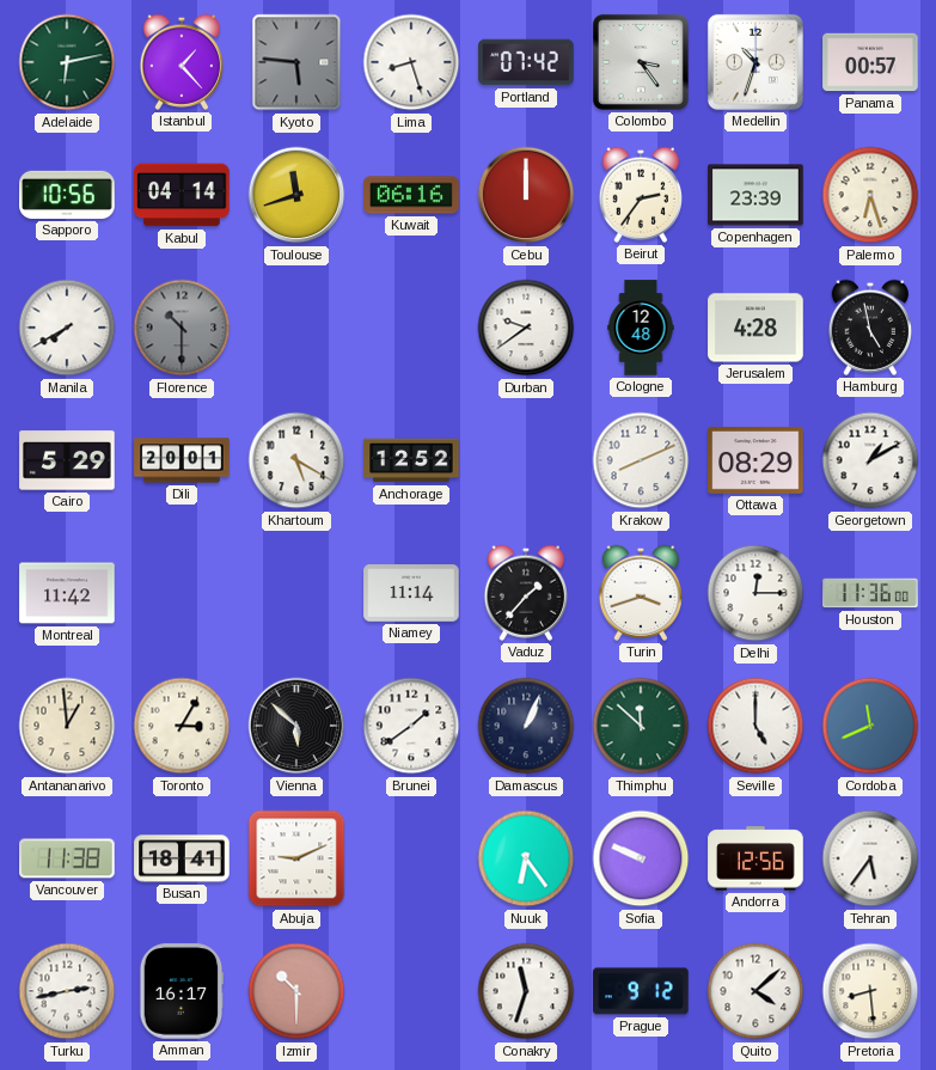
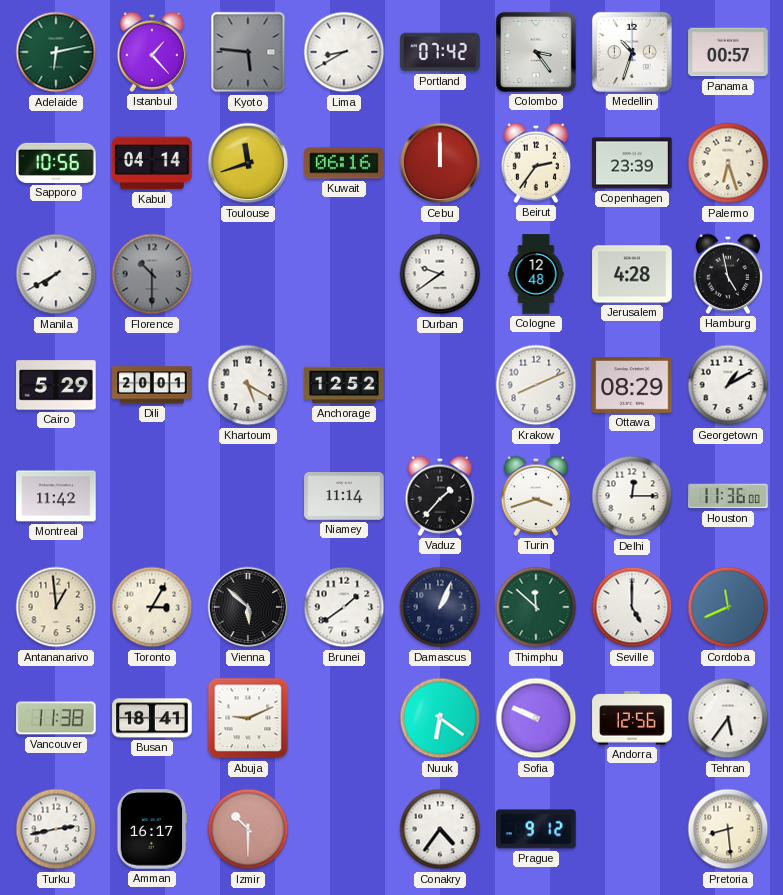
Lima: 8:27 -> 8:40 (344, 52)
Nuuk: 6:24 -> 6:21 (440, 718)
Conakry: 11:33 -> 4:36 (440, 829)
Quito: 4:08 -> none (755, 991)
